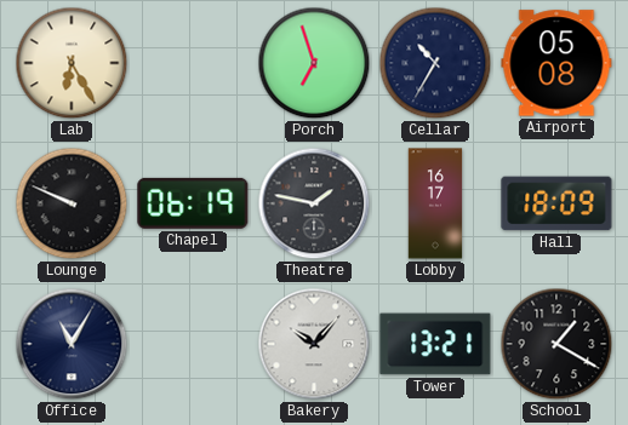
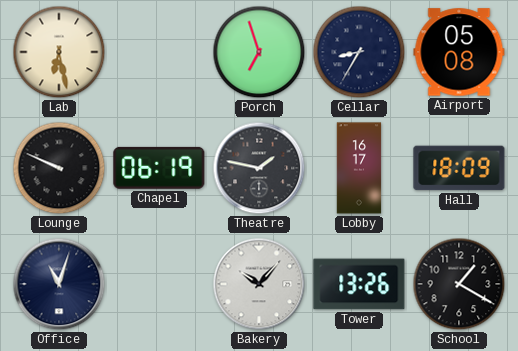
Lab: 6:25 -> 6:28 (59, 52)
Cellar: 10:35 -> 8:35 (359, 52)
Office: 11:05 -> 11:03 (59, 284)
Tower: 13:21 -> 13:26 (359, 284)
